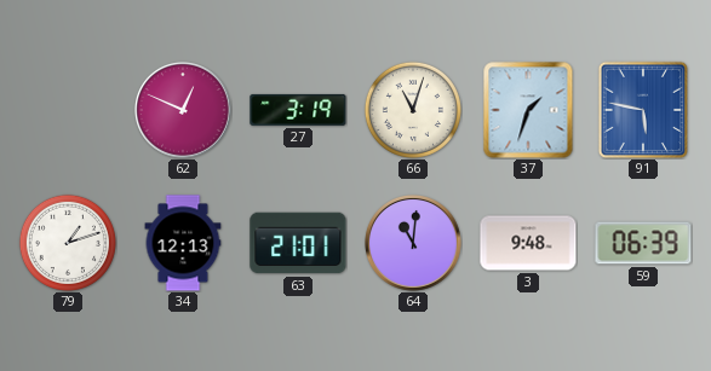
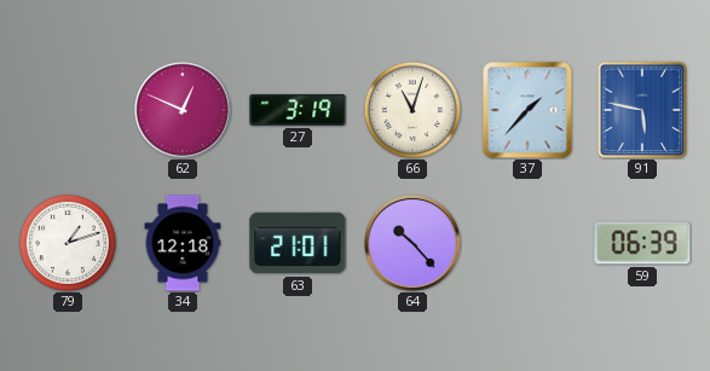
37: 1:33 -> 1:37 (527, 110)
34: 12:13 -> 12:18 (183, 243)
64: 11:01 -> 10:23 (414, 244)
3: 9:48 -> none (528, 243)
